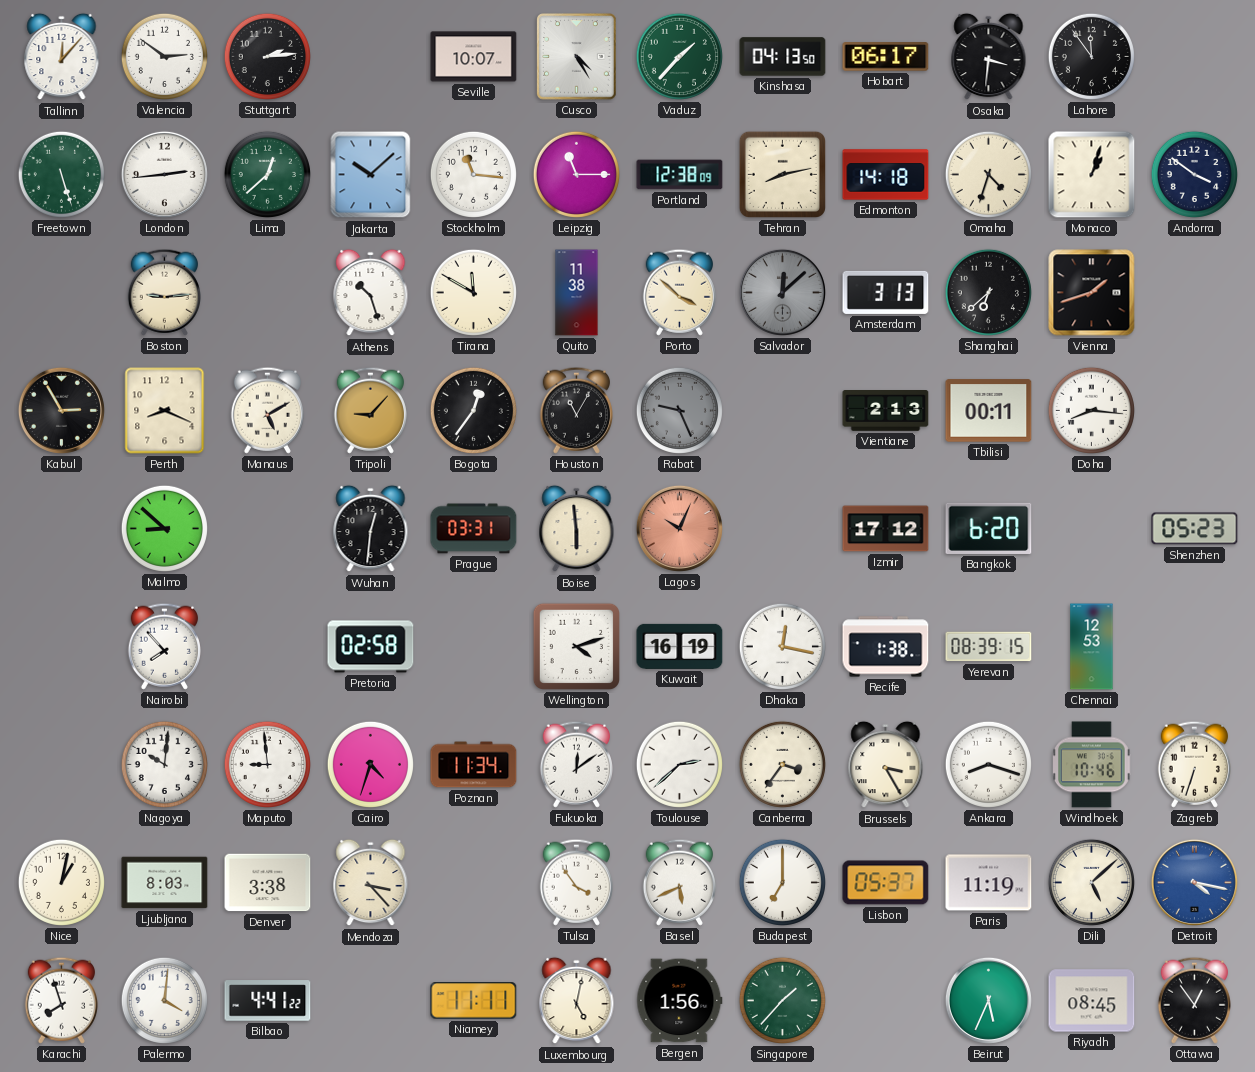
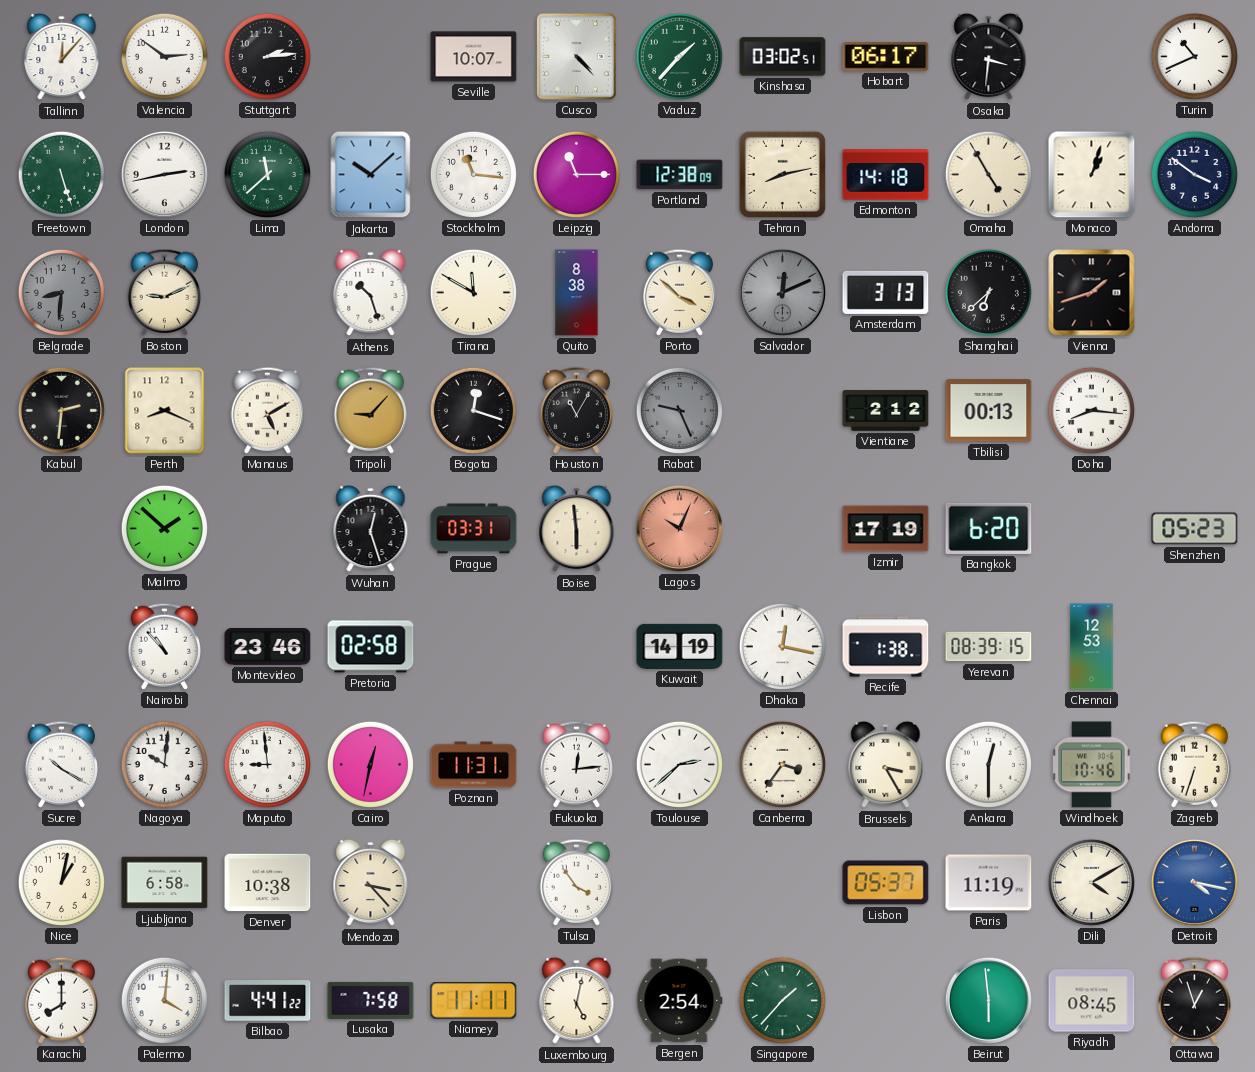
Cusco: 4:25 -> 4:23 (577, 57)
Kinshasa: 04:13 -> 03:02 (783, 57)
Lahore: 11:54 -> none (1091, 56)
Turin: none -> 10:41 (1194, 56)
London: 2:44 -> 2:43 (164, 174)
Lima: 12:38 -> 11:38 (267, 174)
Omaha: 4:33 -> 4:55 (988, 174)
Belgrade: none -> 8:31 (61, 292)
Boston: 9:14 -> 9:11 (164, 292)
Quito: 11:38 -> 8:38 (577, 293)
Salvador: 12:08 -> 12:11 (782, 292)
Kabul: 2:55 -> 2:31 (61, 410)
Bogota: 12:36 -> 12:18 (473, 410)
Vientiane: 2:13 -> 2:12 (886, 411)
Tbilisi: 00:11 -> 00:13 (989, 411)
Malmo: 8:52 -> 1:52 (164, 528)
Wuhan: 12:31 -> 12:27 (371, 529)
Izmir: 17:12 -> 17:19 (886, 529)
Nairobi: 7:53 -> 10:53 (164, 646)
Montevideo: none -> 23:46 (268, 647)
Wellington: 4:12 -> none (576, 646)
Kuwait: 16:19 -> 14:19 (680, 646)
Sucre: none -> 10:20 (61, 764)
Cairo: 4:33 -> 12:32 (370, 764)
Poznan: 11:34 -> 11:31 (474, 765)
Fukuoka: 12:09 -> 12:14 (576, 764)
Ankara: 8:18 -> 12:30 (988, 764)
Ljubljana: 8:03 -> 6:58 (165, 883)
Denver: 3:38 -> 10:38 (268, 883)
Basel: 5:41 -> none (679, 882)
Budapest: 7:00 -> none (782, 882)
Dili: 5:08 -> 4:10 (1091, 882)
Karachi: 7:57 -> 8:00 (61, 1000)
Lusaka: none -> 7:58 (371, 1000)
Bergen: 1:56 -> 2:54 (680, 1001)
Beirut: 5:34 -> 5:59 (988, 1000)
Ottawa: 12:54 -> 12:57 (1194, 1000)
